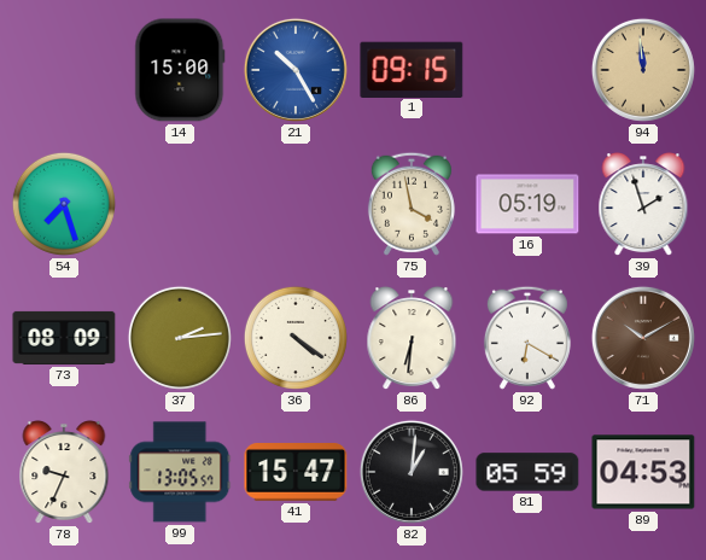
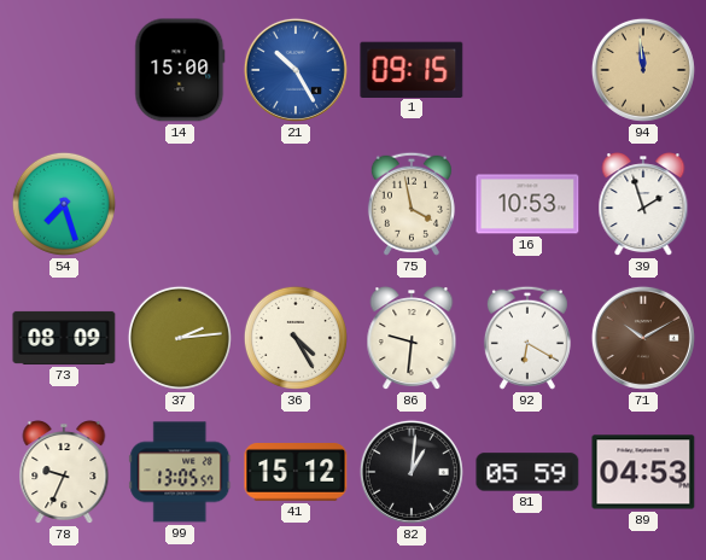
16: 05:19 -> 10:53 (527, 204)
36: 4:21 -> 4:25 (296, 338)
86: 6:31 -> 9:31 (412, 339)
41: 15:47 -> 15:12 (296, 473)
